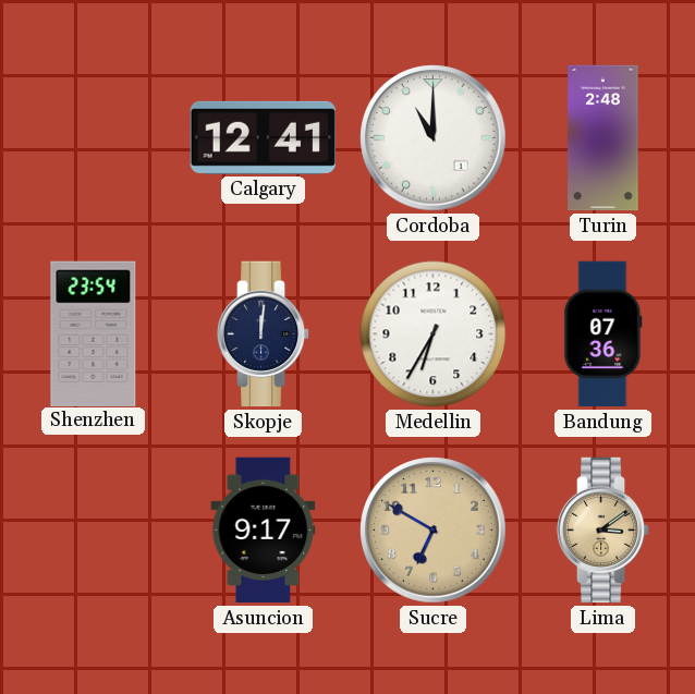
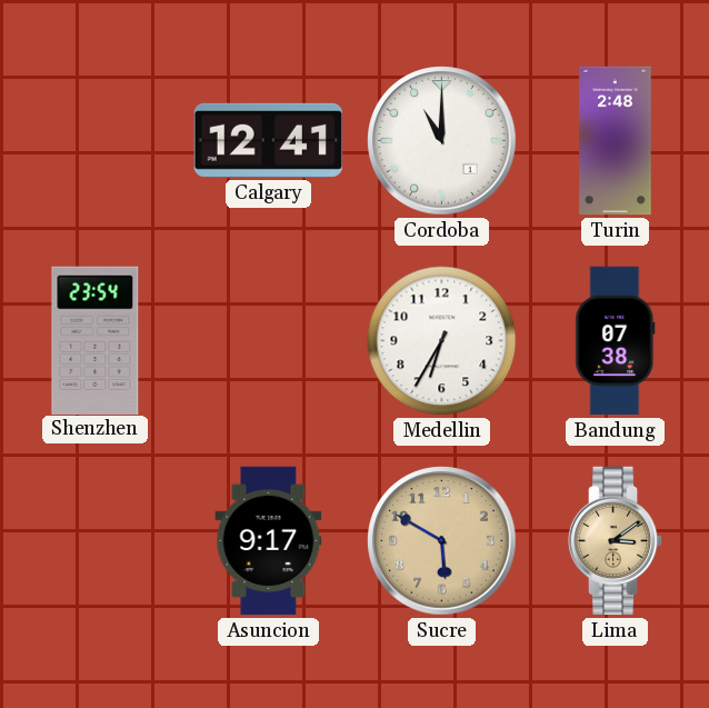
Skopje: 12:01 -> none (264, 334)
Bandung: 07:36 -> 07:38 (616, 341)
Sucre: 6:50 -> 5:50 (442, 541)
